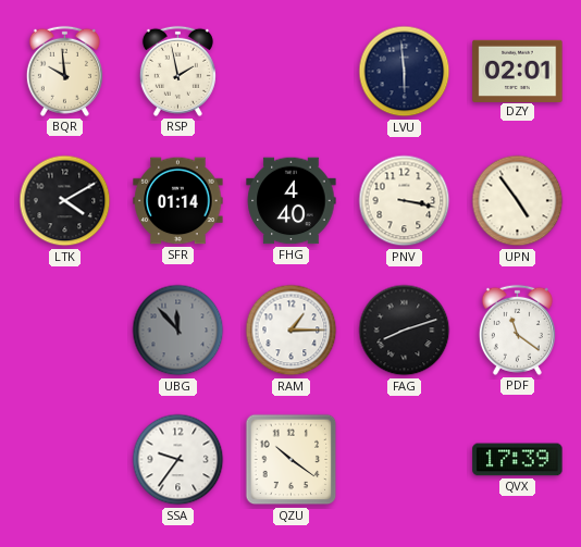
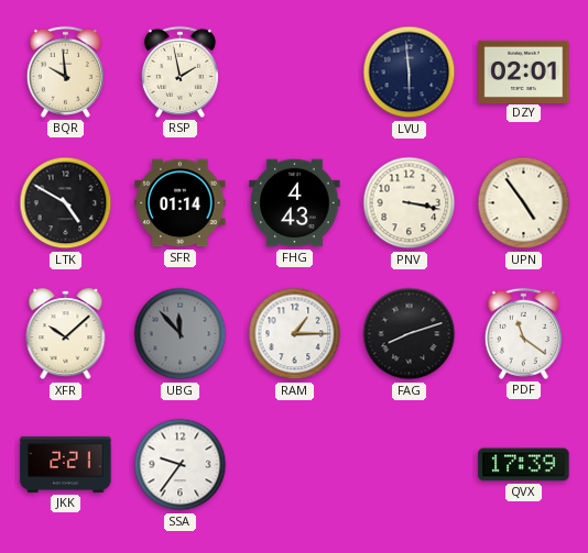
LTK: 4:10 -> 4:50 (66, 203)
FHG: 4:40 -> 4:43 (295, 203)
XFR: none -> 10:08 (66, 334)
JKK: none -> 2:21 (66, 464)
QZU: 10:21 -> none (292, 460)
